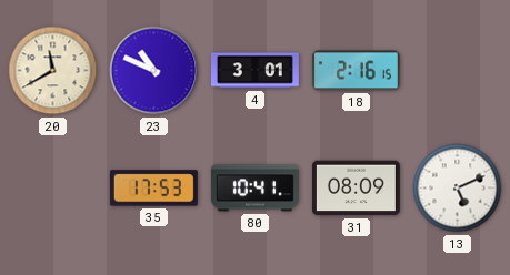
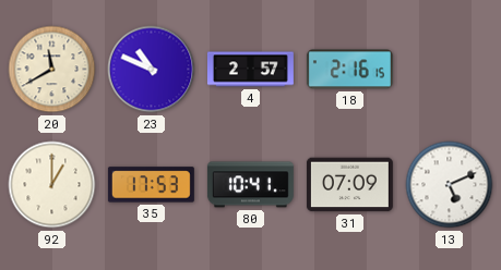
4: 3:01 -> 2:57 (250, 70)
92: none -> 1:00 (52, 185)
31: 08:09 -> 07:09 (349, 185)
